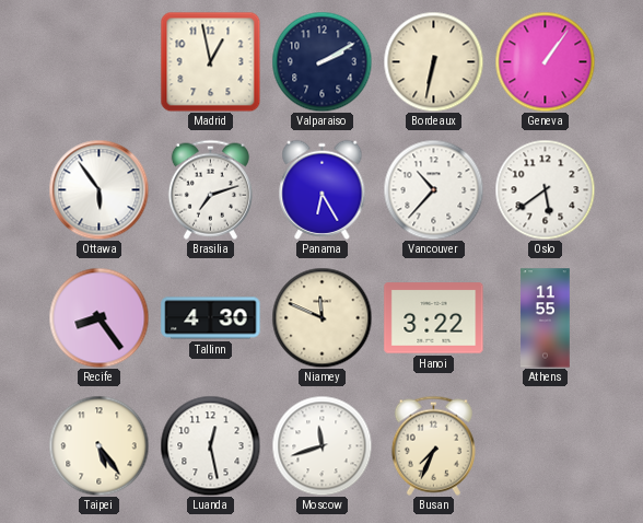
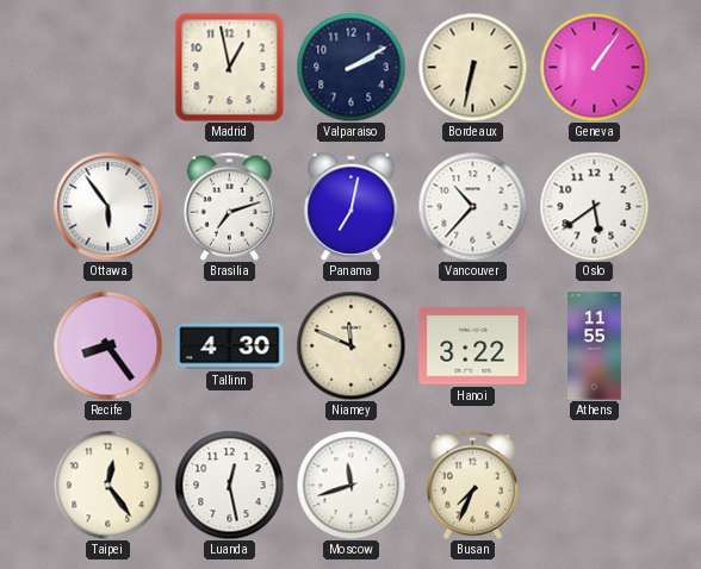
Panama: 6:25 -> 7:02 (352, 206)
Taipei: 5:24 -> 12:24 (107, 484)
